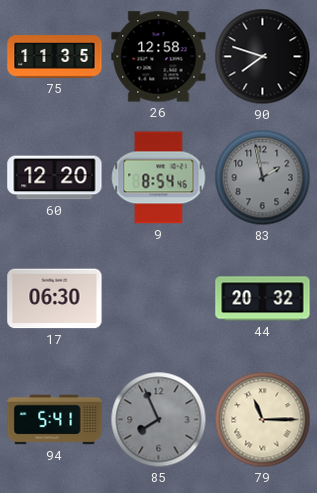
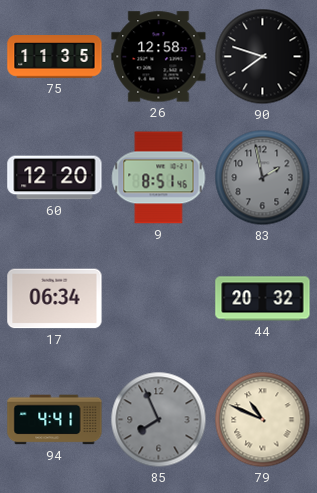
9: 8:54 -> 8:51 (159, 178)
17: 06:30 -> 06:34 (55, 299)
94: 5:41 -> 4:41 (55, 420)
79: 11:15 -> 10:49 (263, 420)
